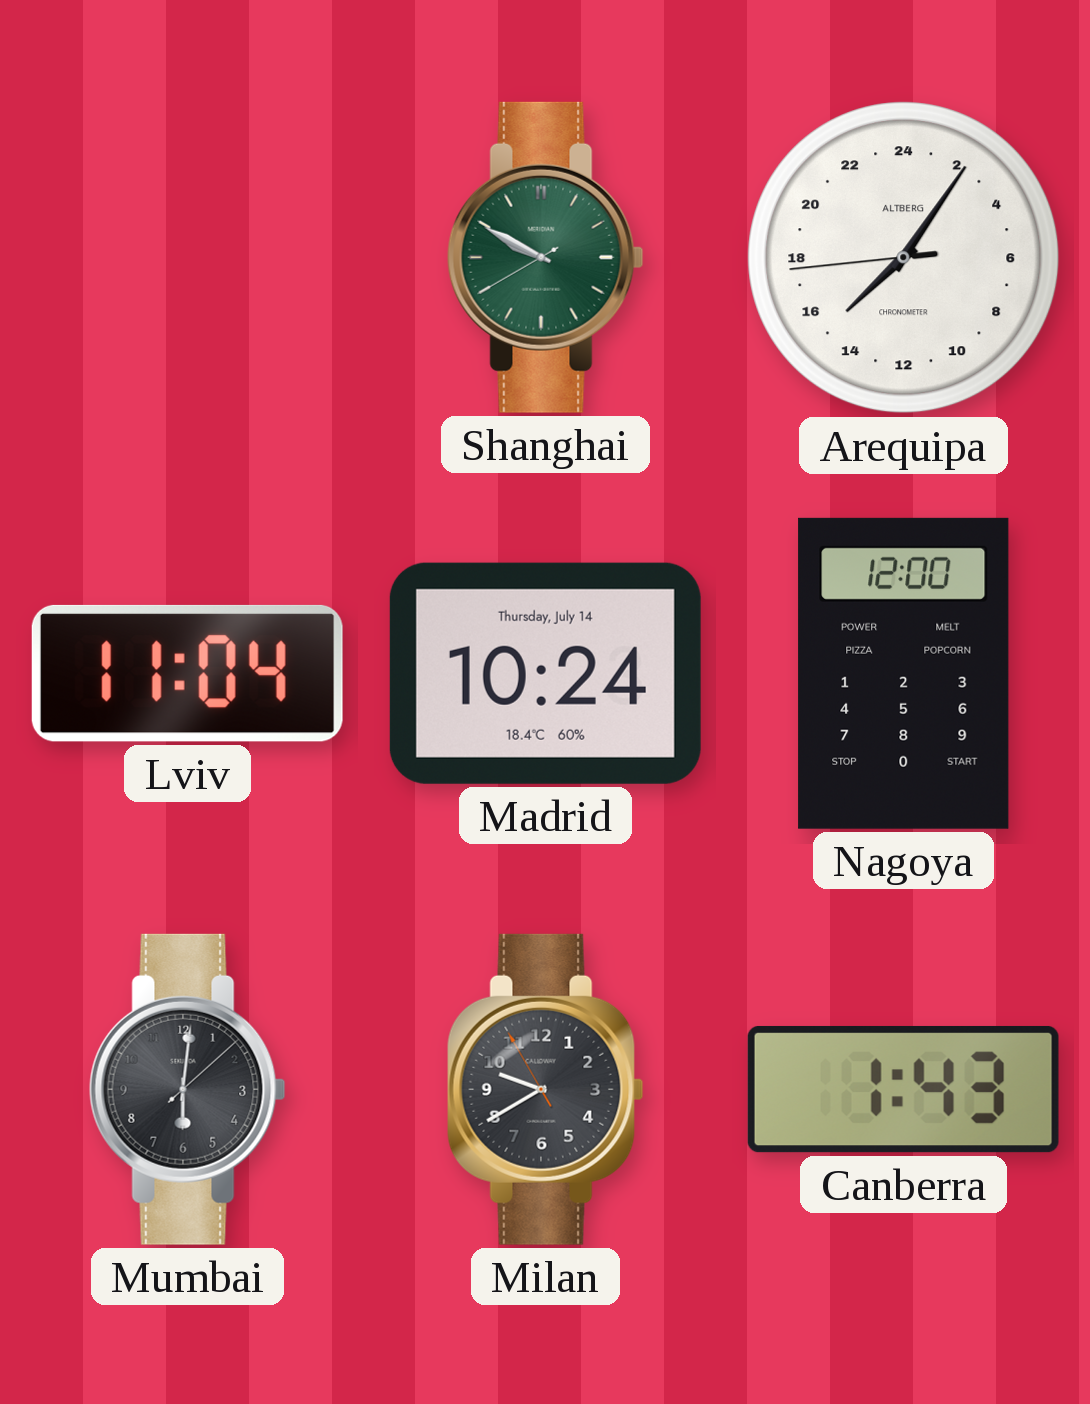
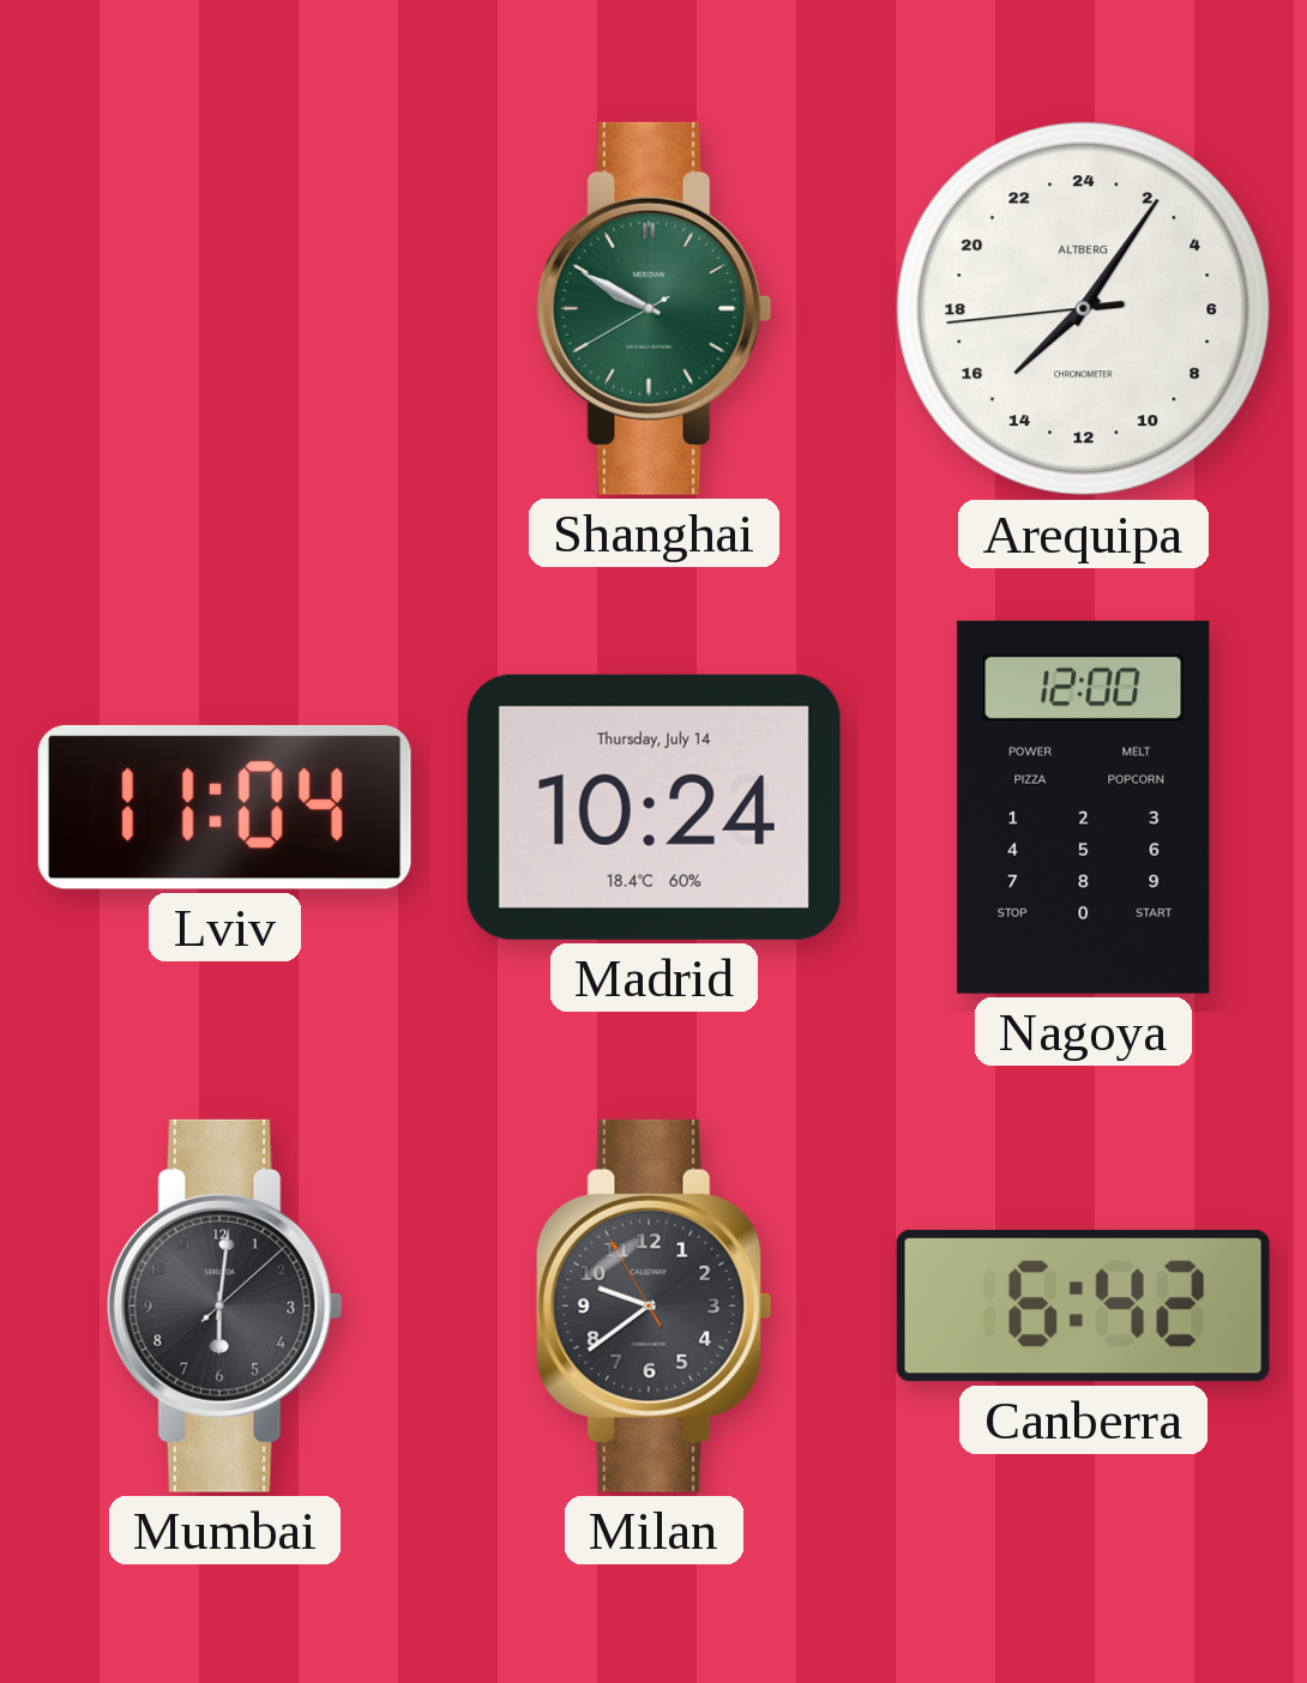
Milan: 9:39 -> 9:38 (653, 1305)
Canberra: 1:43 -> 6:42 (1083, 1305)
